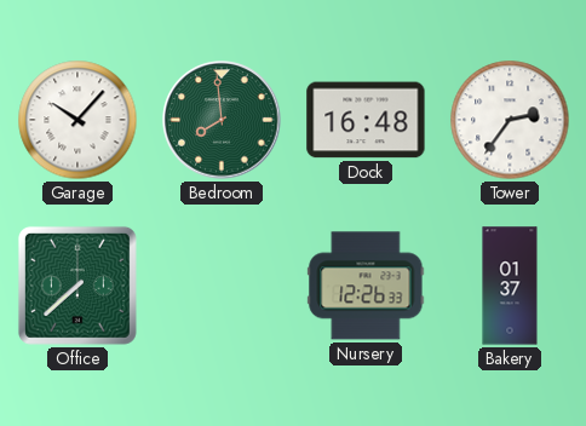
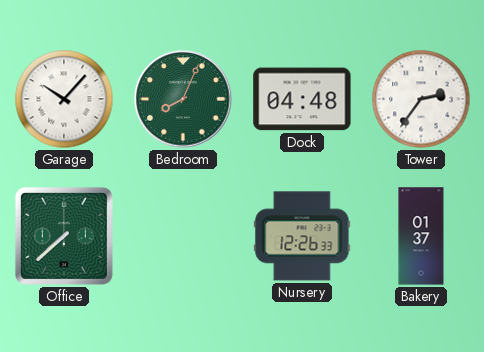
Bedroom: 7:59 -> 8:04 (183, 99)
Dock: 16:48 -> 04:48 (302, 99)
